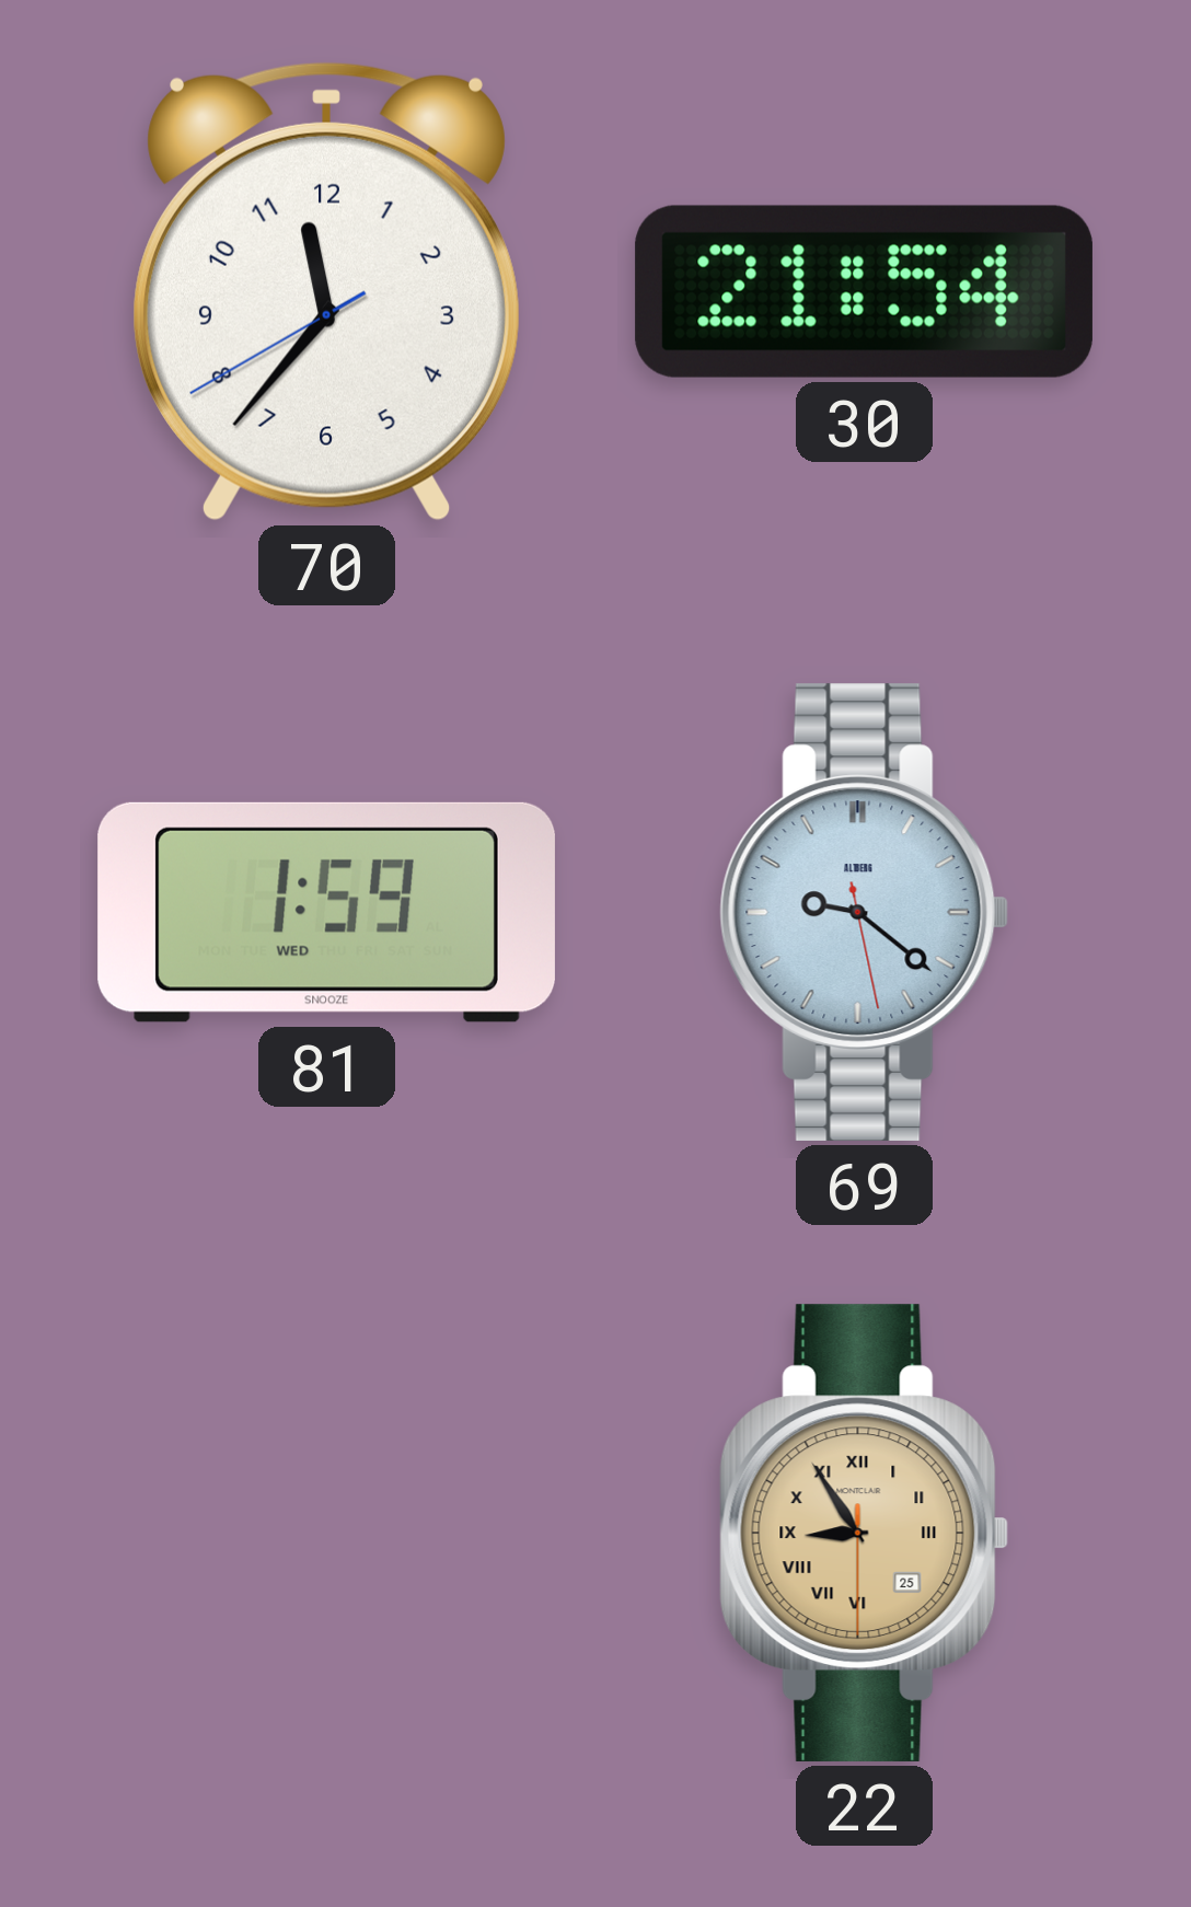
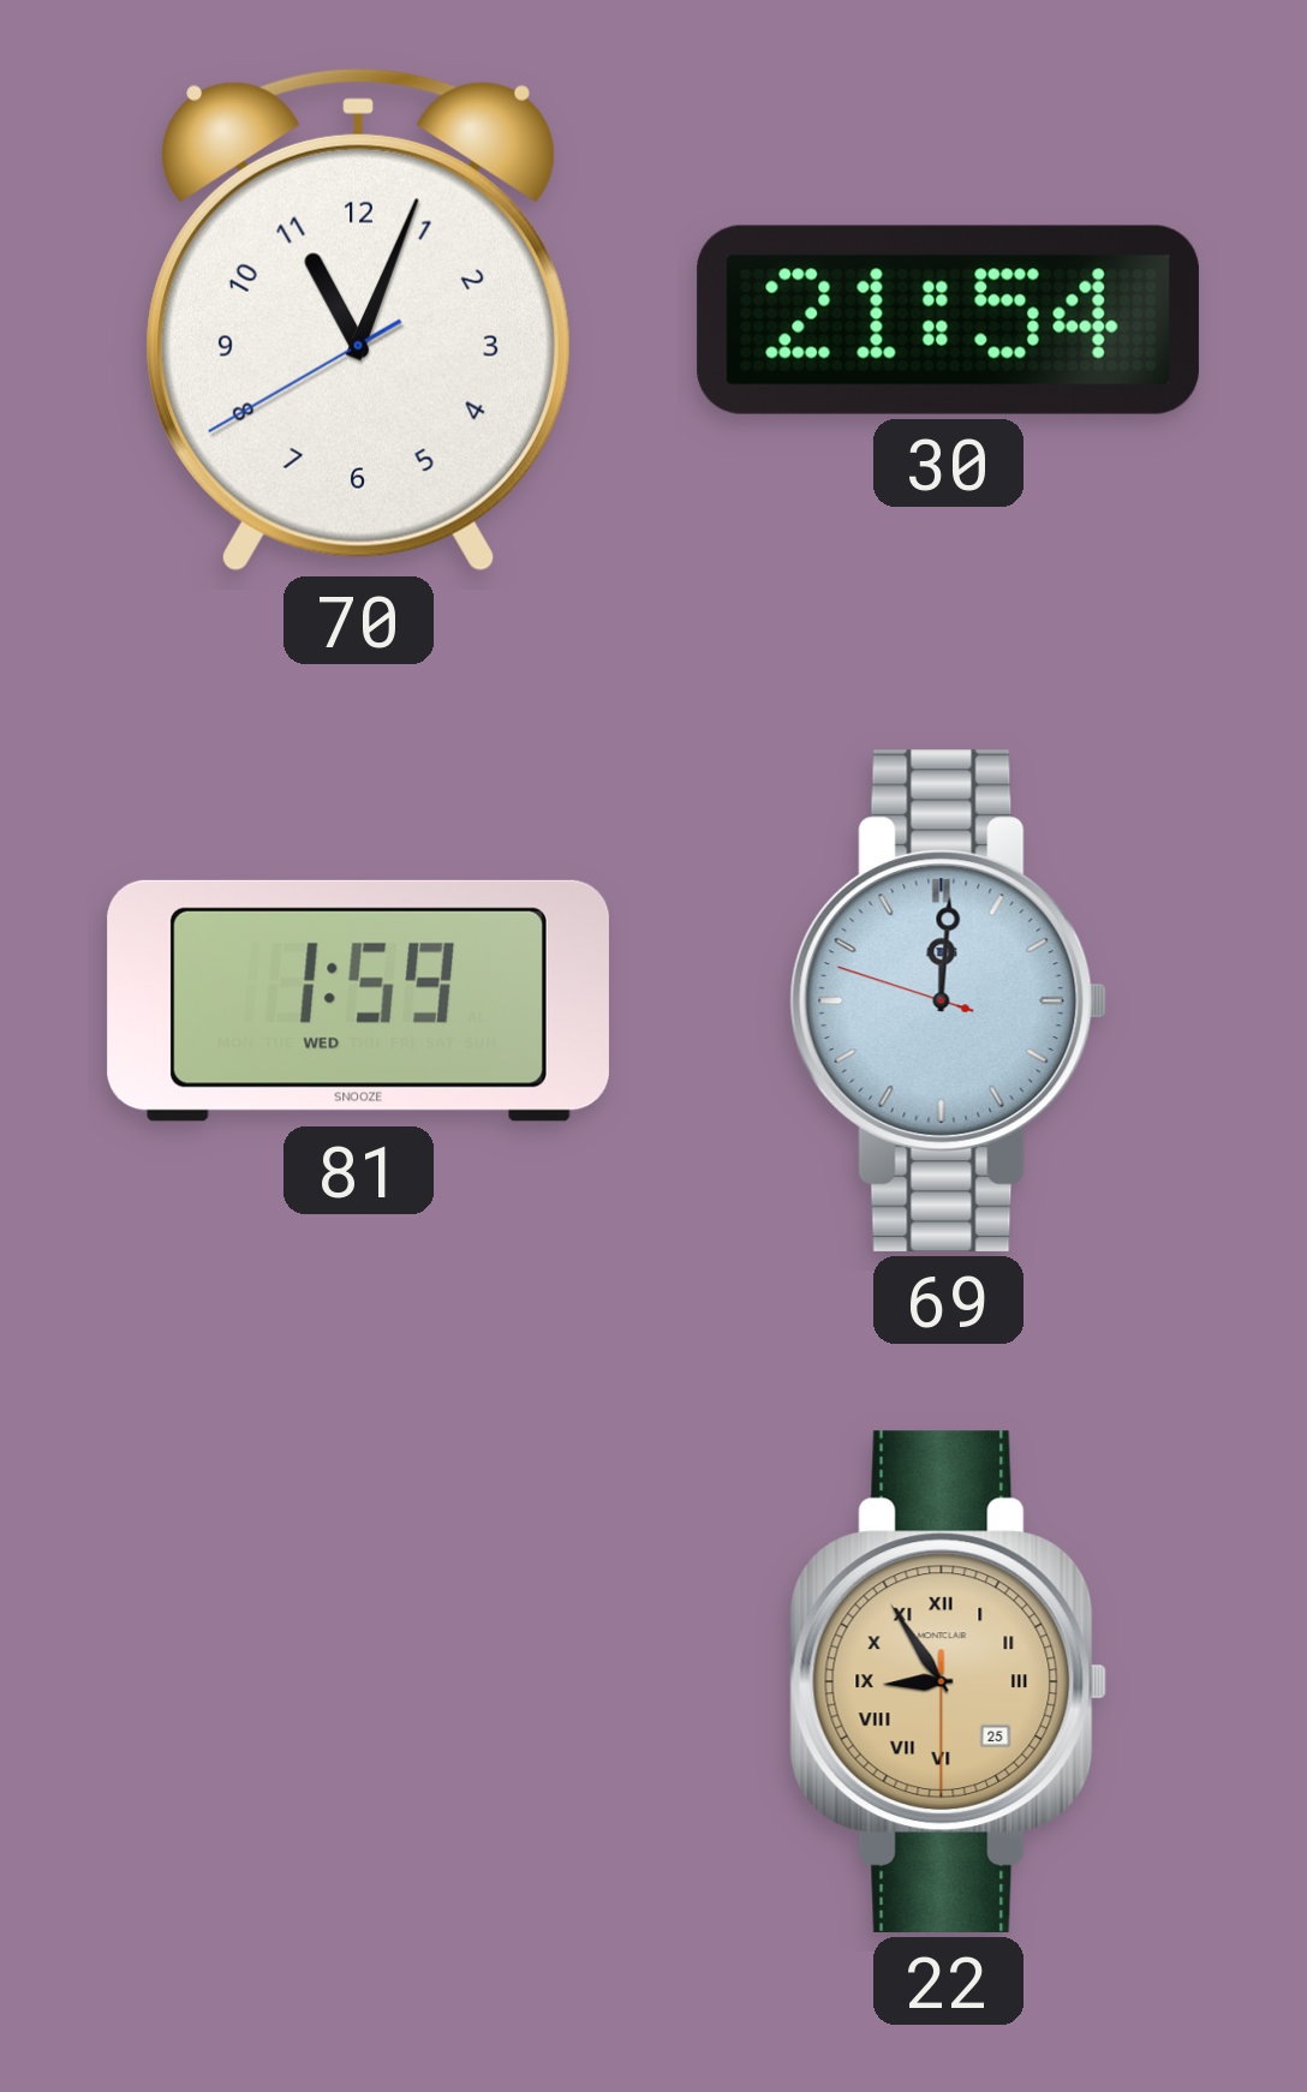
70: 11:36 -> 11:03 (358, 321)
69: 9:21 -> 12:00 (949, 1000)
